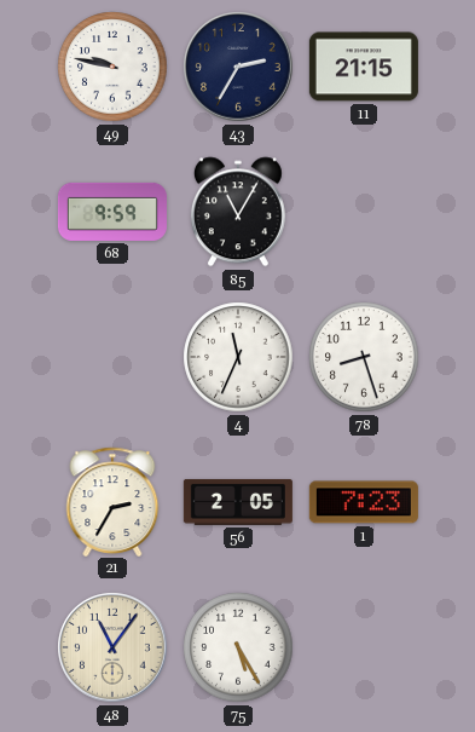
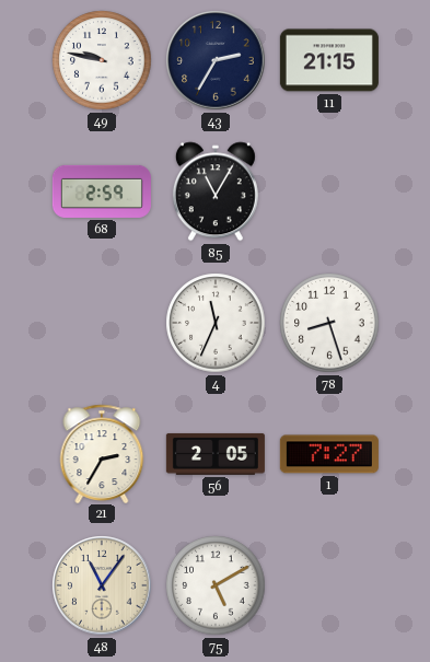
68: 9:59 -> 2:59 (102, 191)
1: 7:23 -> 7:27 (329, 454)
75: 5:25 -> 5:10 (216, 585)
